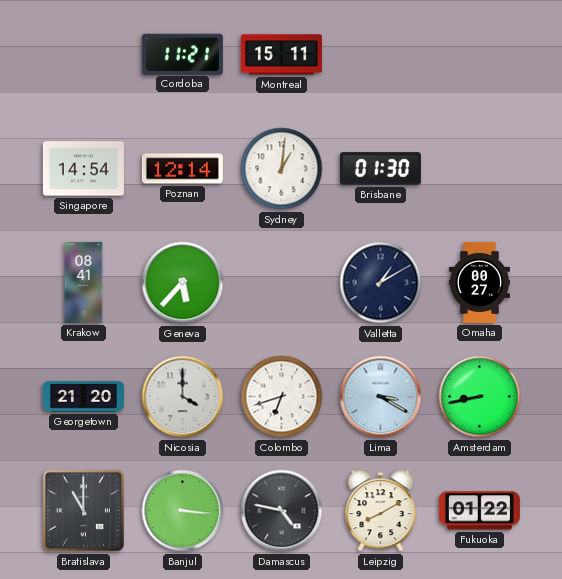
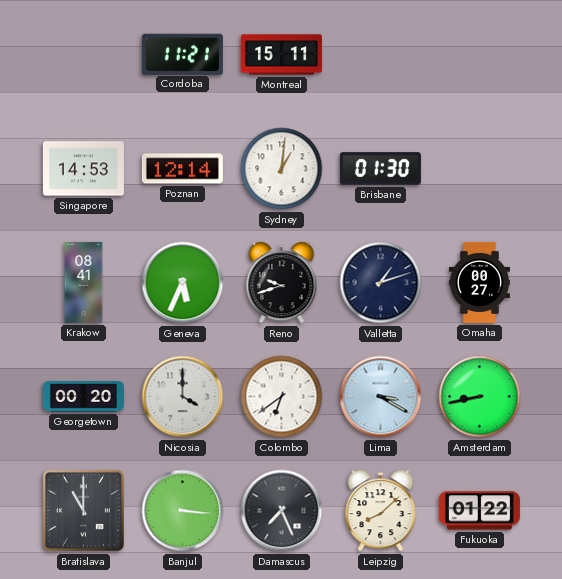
Singapore: 14:54 -> 14:53 (83, 169)
Geneva: 5:37 -> 5:34 (183, 283)
Reno: none -> 9:42 (282, 283)
Valletta: 1:10 -> 1:12 (381, 283)
Georgetown: 21:20 -> 00:20 (83, 397)
Colombo: 6:42 -> 6:39 (282, 397)
Damascus: 4:47 -> 7:26 (282, 511)
Leipzig: 8:10 -> 8:08 (381, 511)
